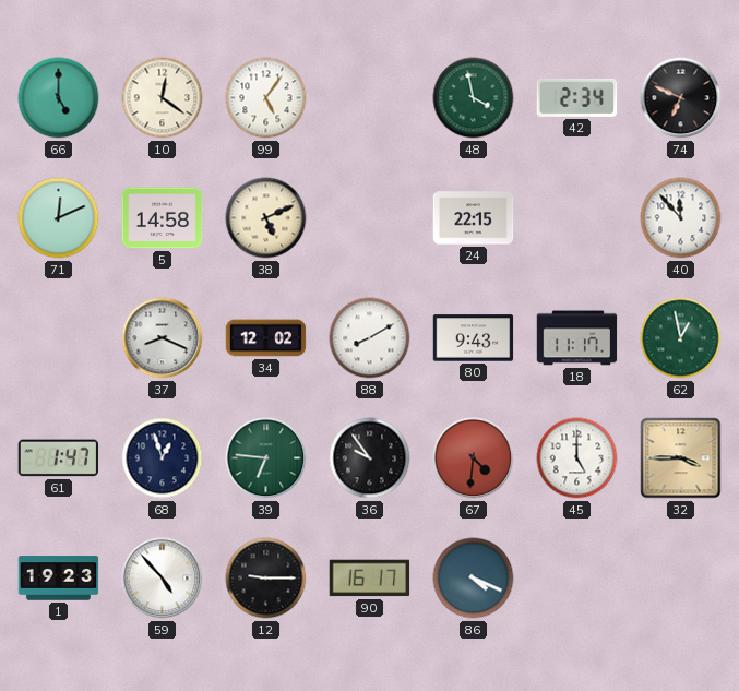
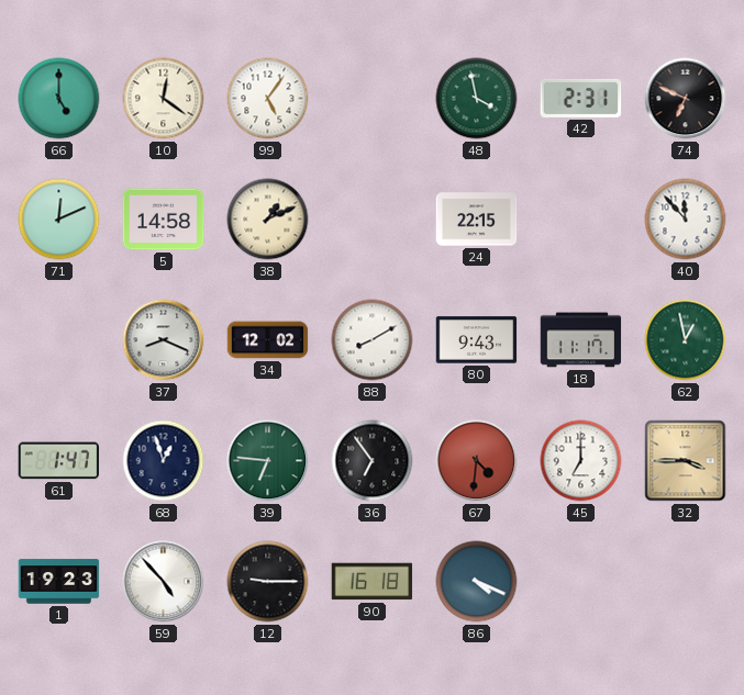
42: 2:34 -> 2:31 (581, 98)
38: 5:11 -> 1:11 (268, 220)
36: 9:54 -> 6:54 (373, 461)
45: 5:00 -> 7:00 (581, 461)
90: 16:17 -> 16:18 (373, 582)
